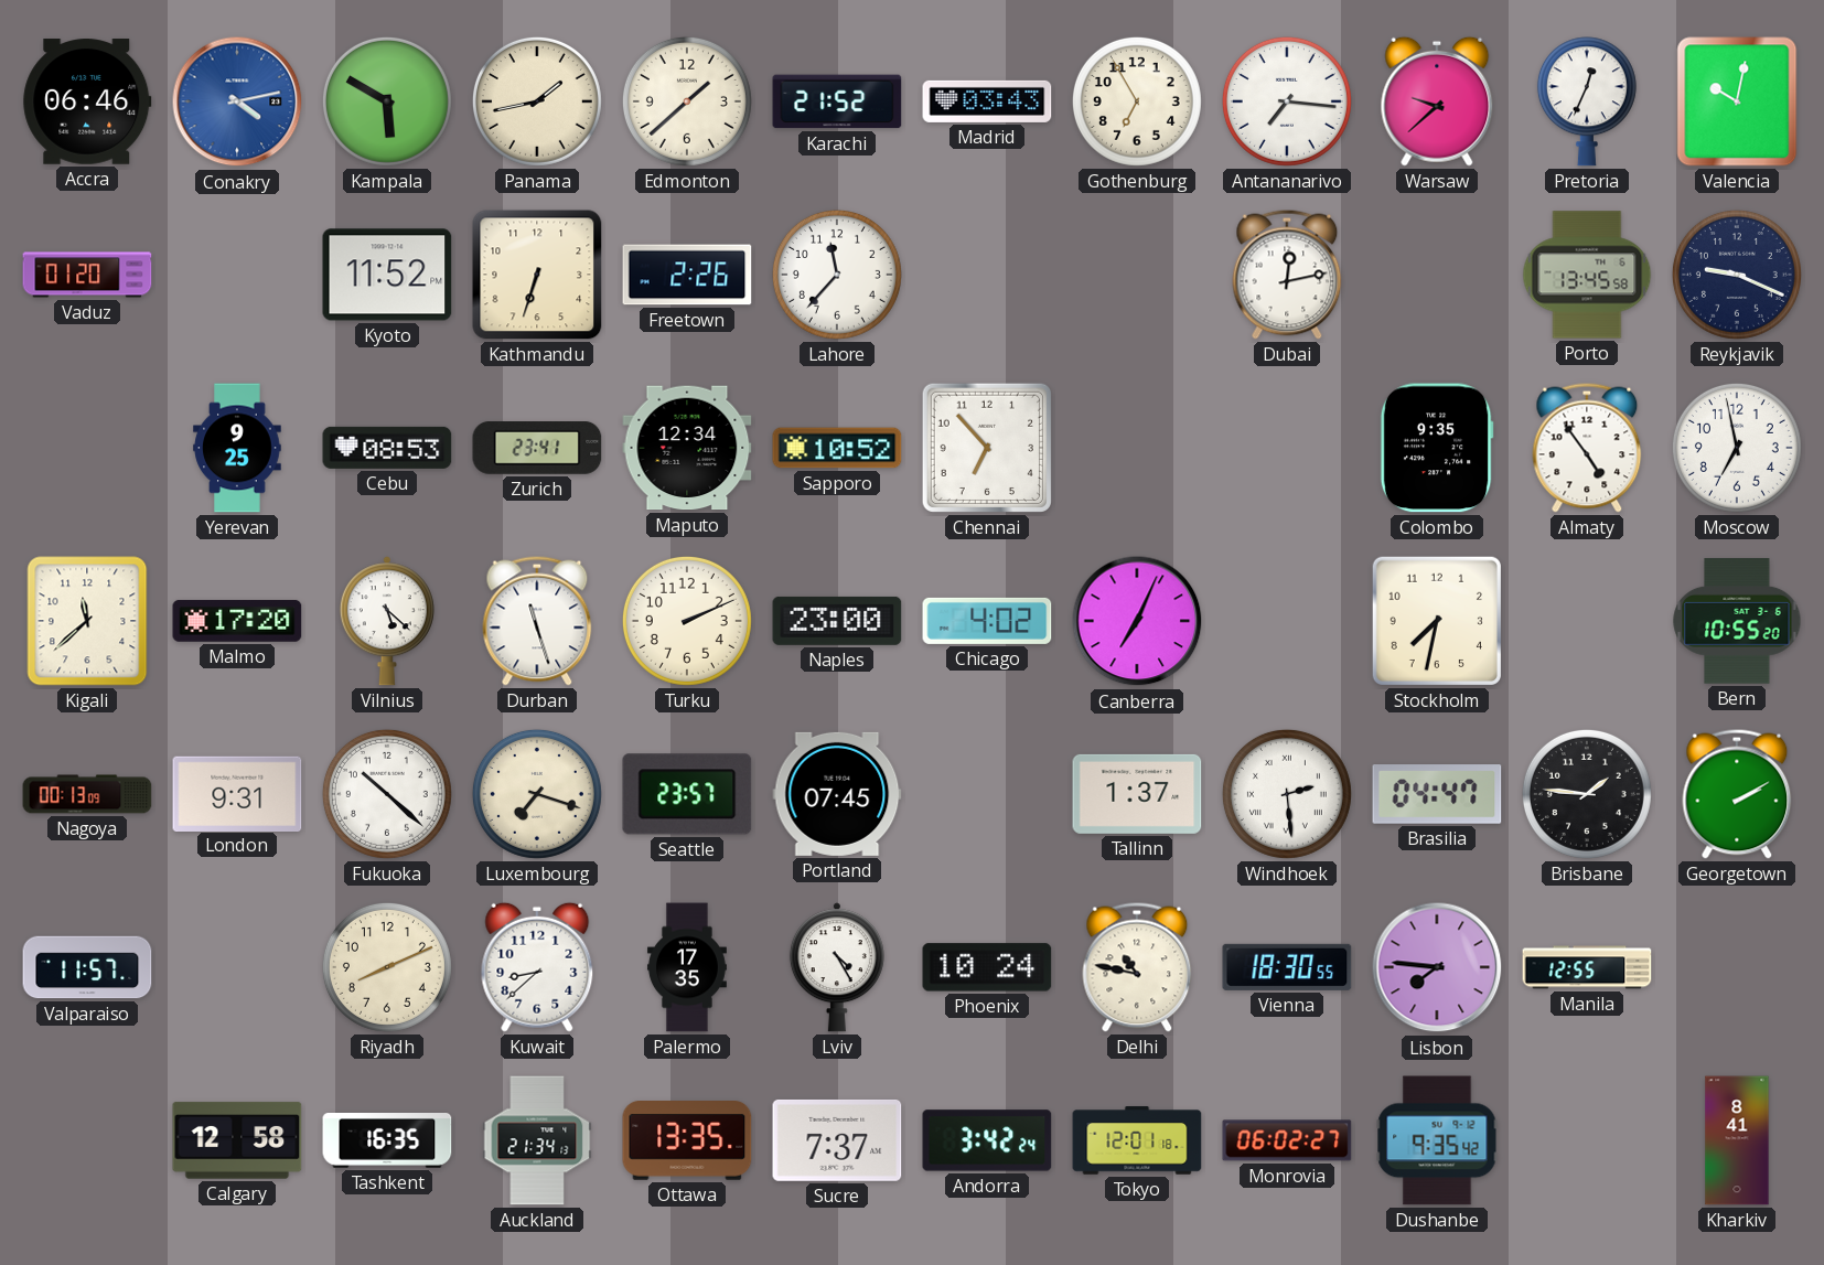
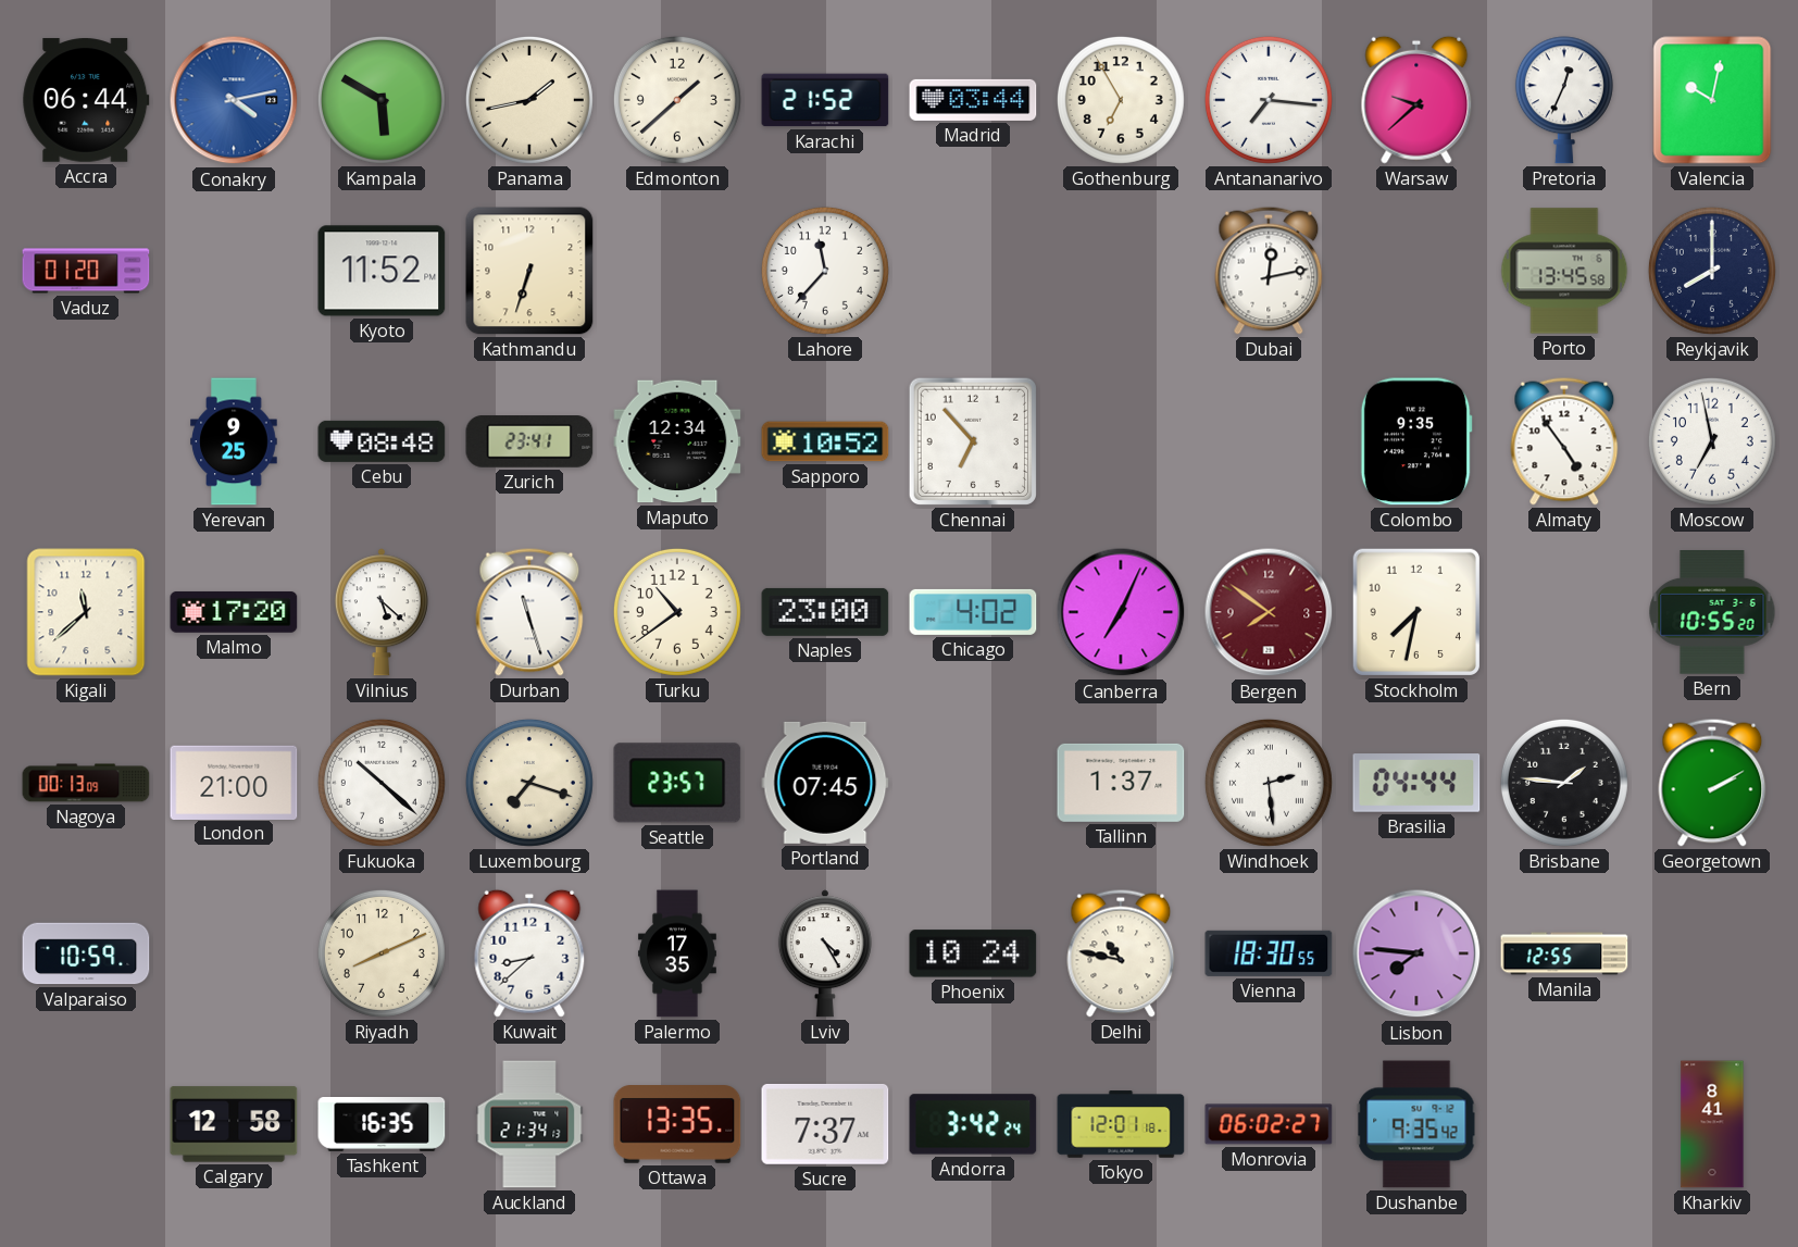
Accra: 06:46 -> 06:44 (86, 100)
Madrid: 03:43 -> 03:44 (973, 100)
Freetown: 2:26 -> none (687, 275)
Reykjavik: 9:19 -> 8:00 (1712, 271)
Cebu: 08:53 -> 08:48 (382, 441)
Turku: 2:11 -> 10:39 (677, 612)
Bergen: none -> 7:51 (1269, 612)
London: 9:31 -> 21:00 (234, 782)
Brasilia: 04:47 -> 04:44 (1416, 783)
Valparaiso: 11:57 -> 10:59 (86, 953)
